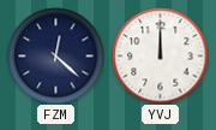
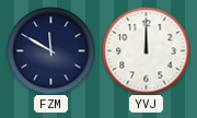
FZM: 12:22 -> 11:50 (50, 50)
